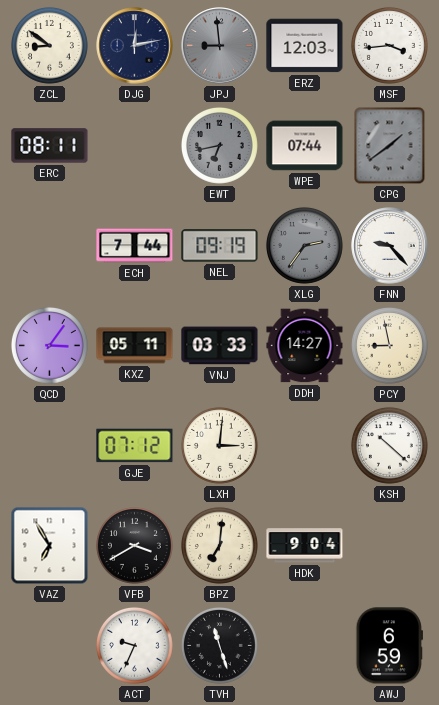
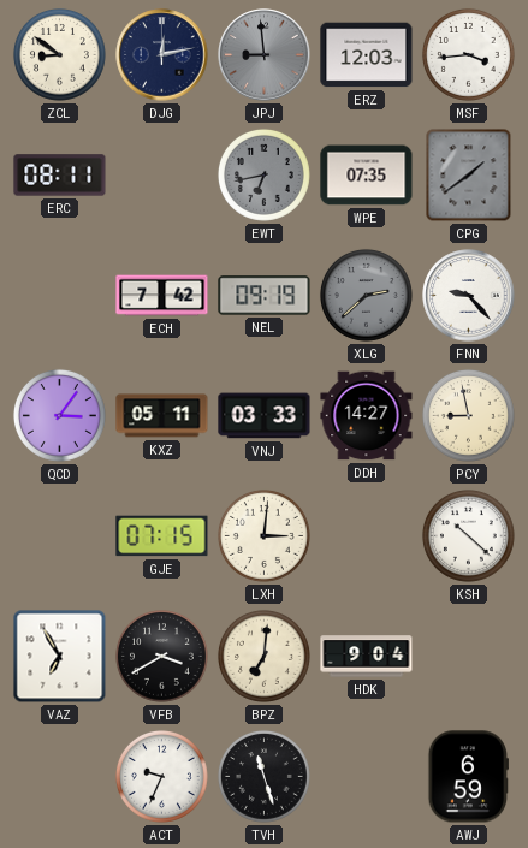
WPE: 07:44 -> 07:35 (367, 176)
ECH: 7:44 -> 7:42 (162, 296)
XLG: 2:36 -> 2:38 (366, 295)
GJE: 07:12 -> 07:15 (162, 536)
